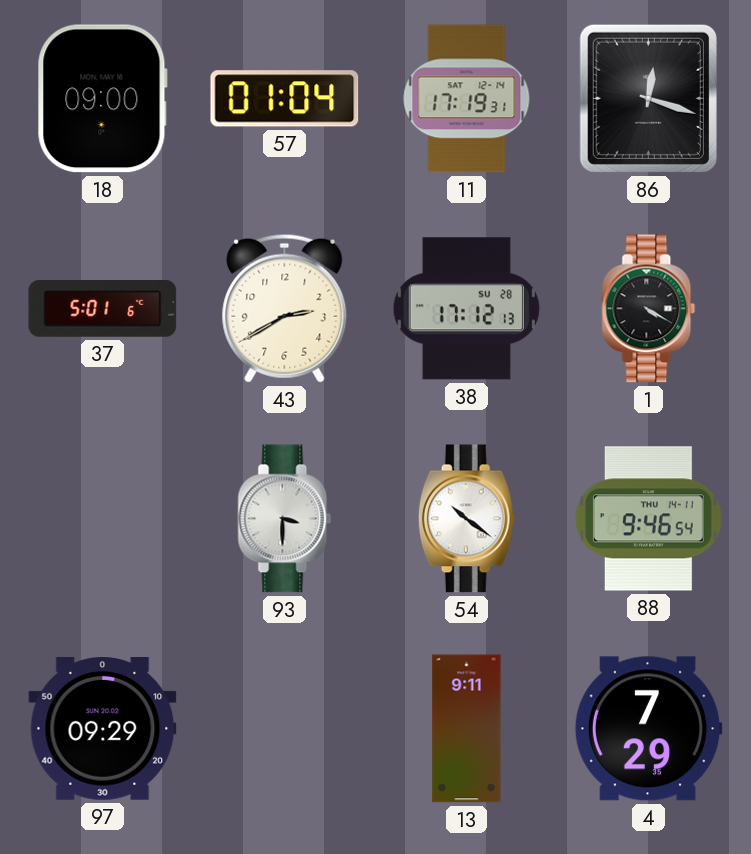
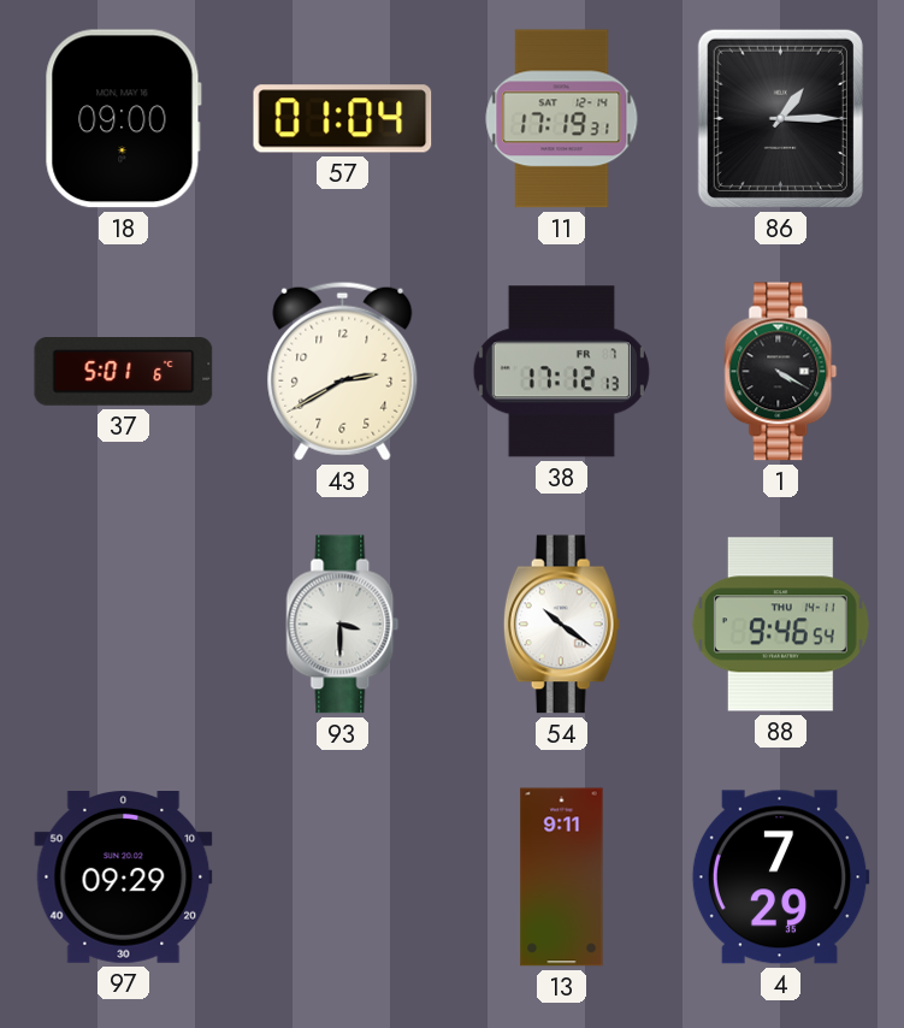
86: 12:18 -> 1:15 (780, 118)
38 date: SU 28 -> FR 7 (561, 372)
